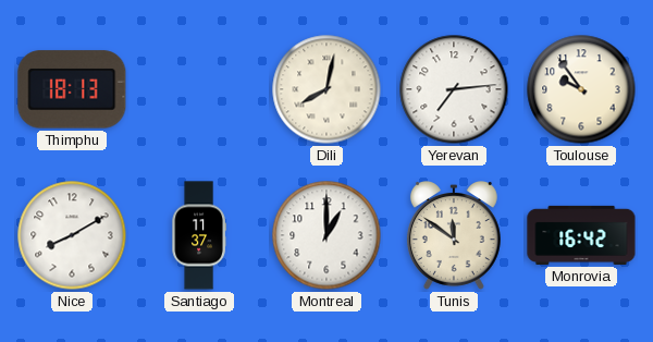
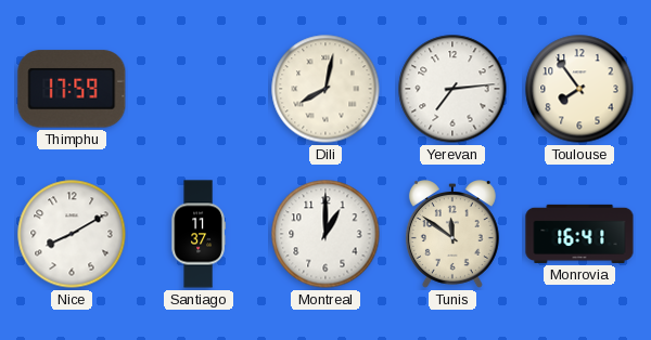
Thimphu: 18:13 -> 17:59 (72, 89)
Toulouse: 9:54 -> 7:54 (579, 89)
Monrovia: 16:42 -> 16:41 (579, 234)
